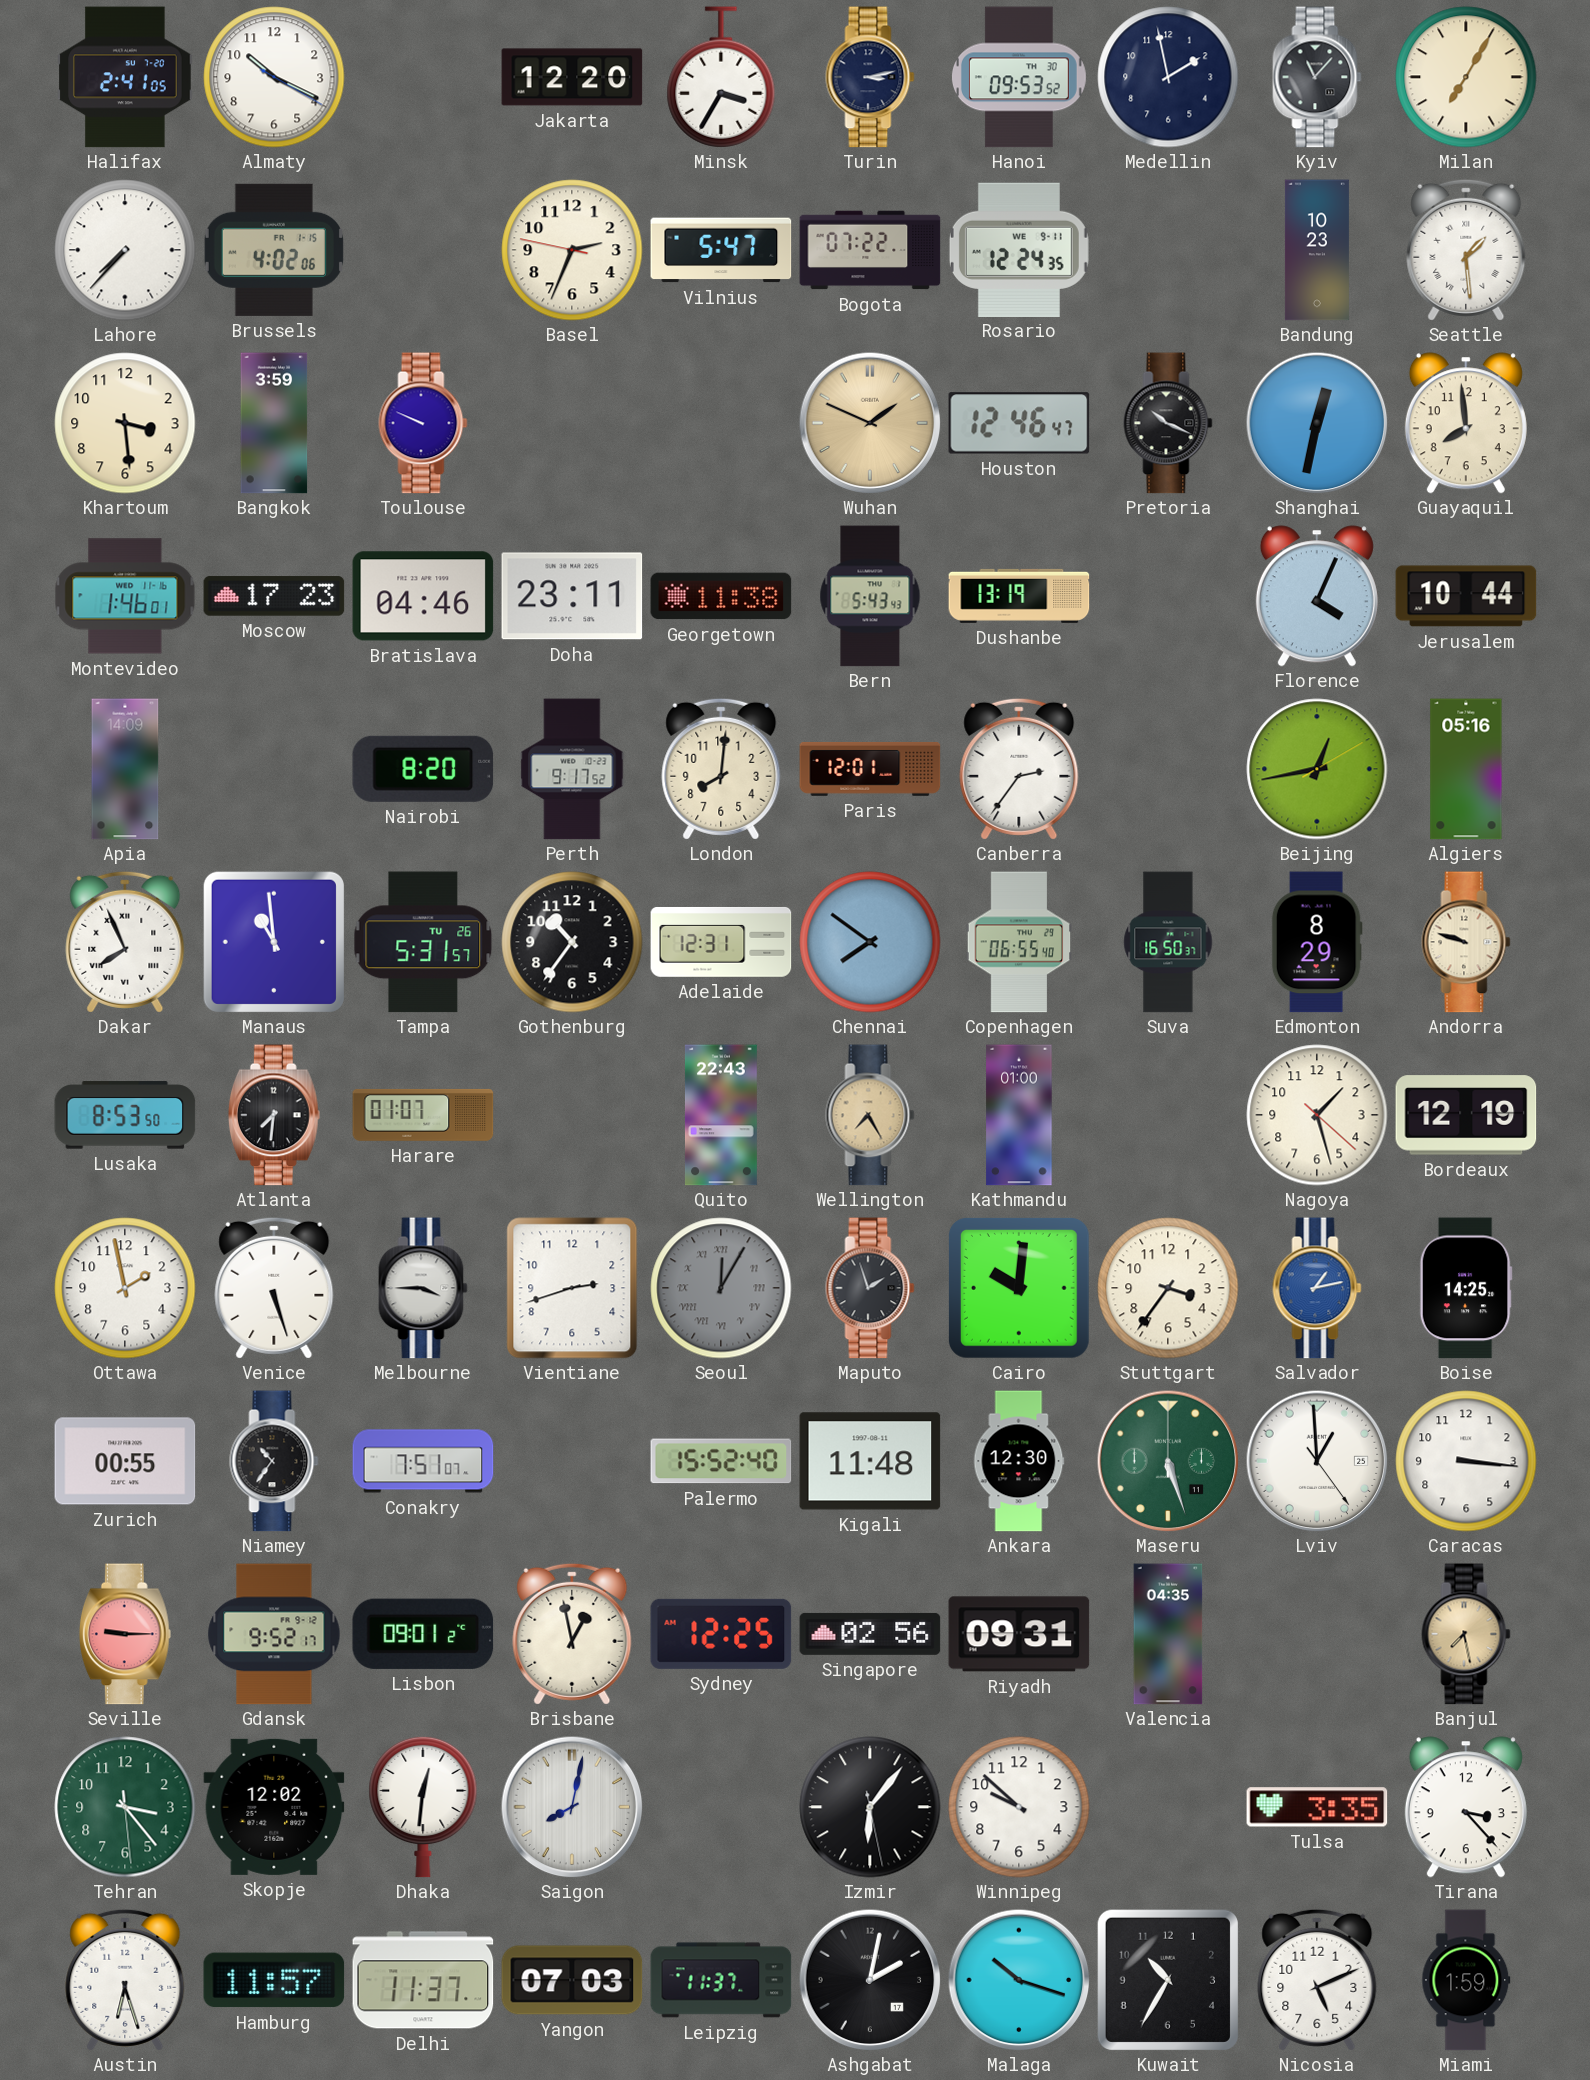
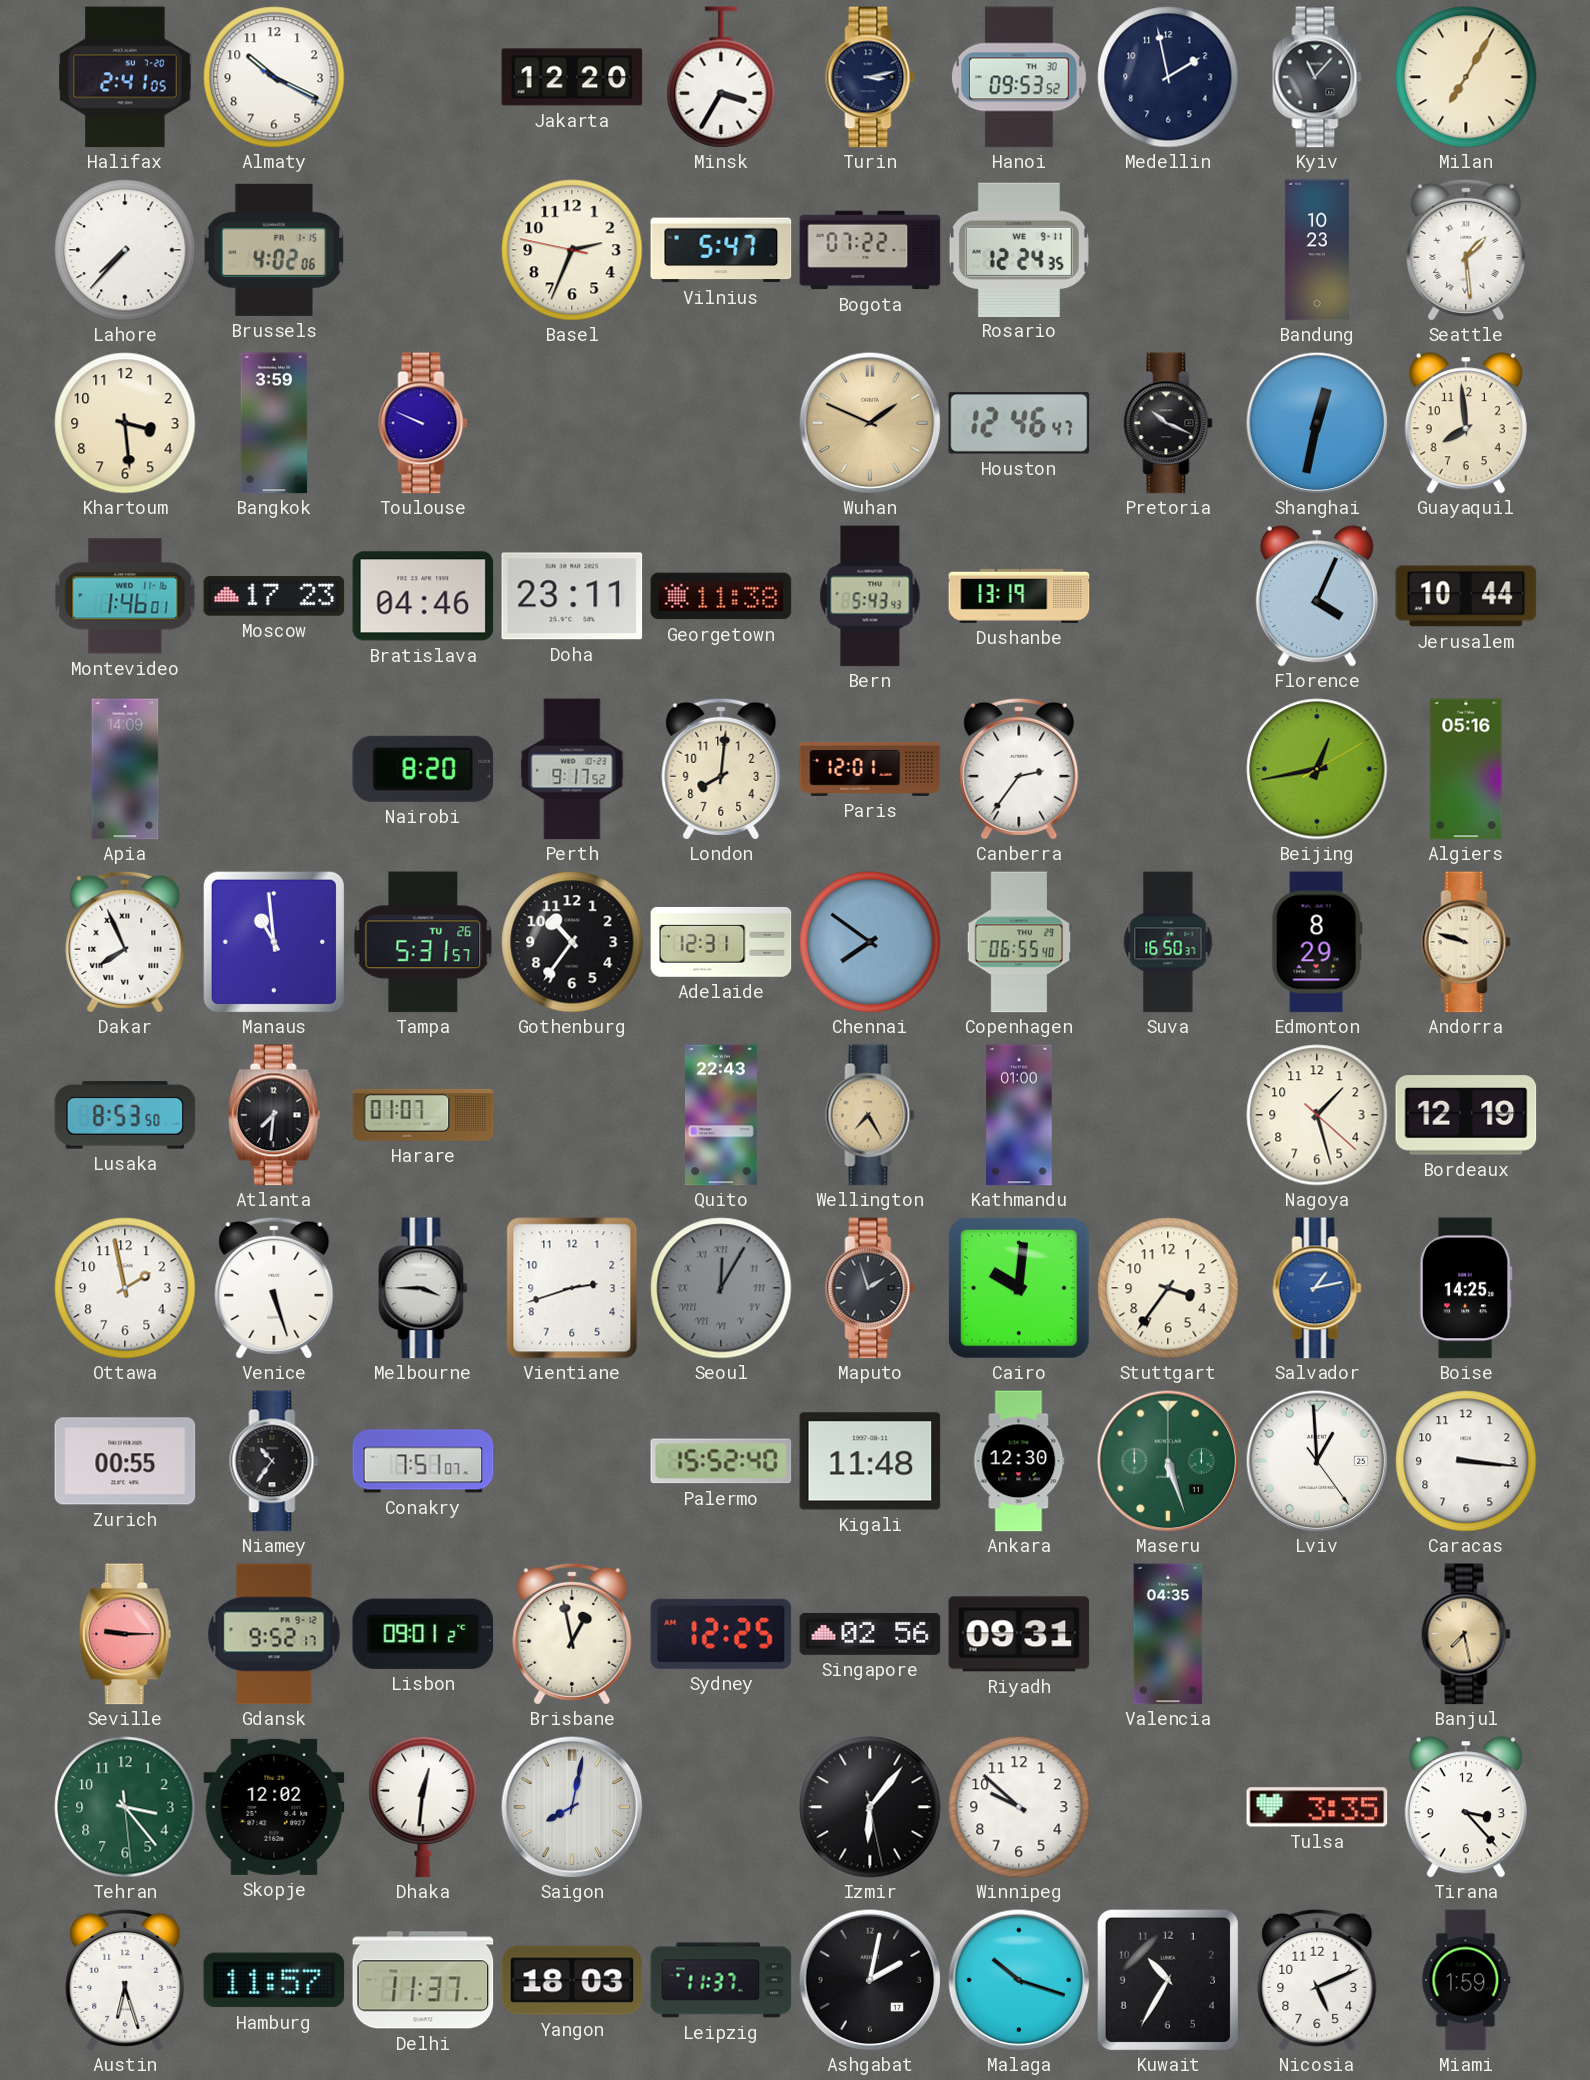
Yangon: 07:03 -> 18:03 (572, 1980)
